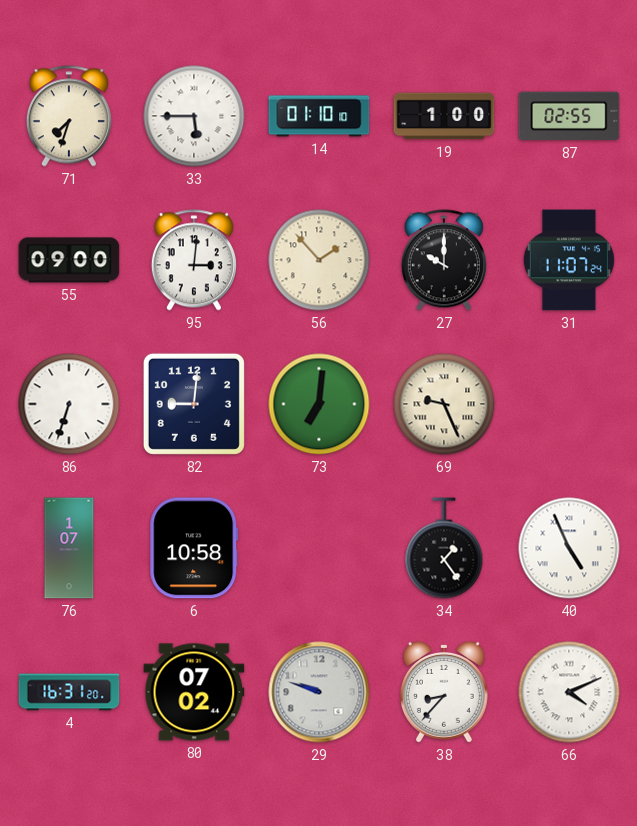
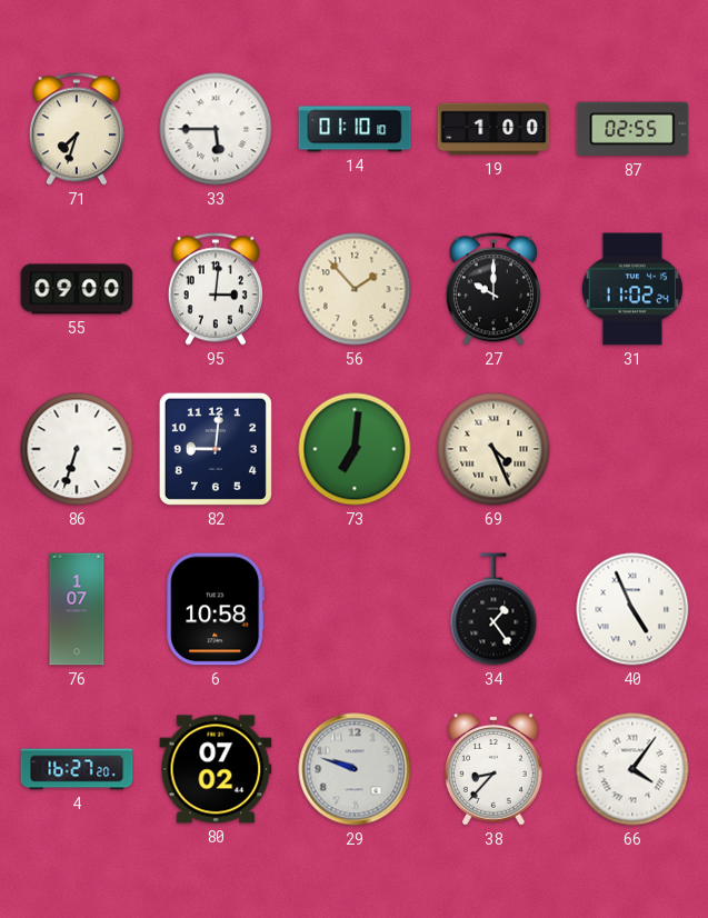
31: 11:07 -> 11:02 (632, 289)
69: 9:26 -> 4:26 (493, 449)
4: 16:31 -> 16:27 (77, 769)
66: 4:11 -> 4:06 (632, 769)
